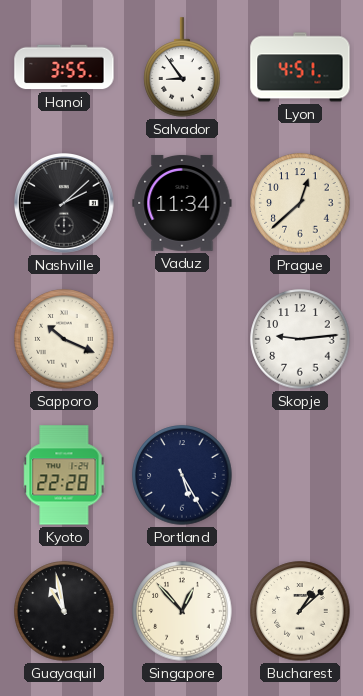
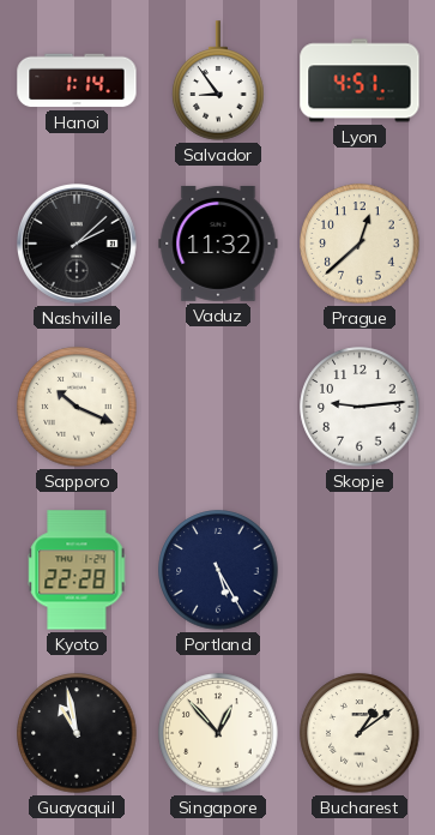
Hanoi: 3:55 -> 1:14 (77, 80)
Vaduz: 11:34 -> 11:32 (218, 244)
Bucharest: 1:08 -> 1:09 (360, 733)
